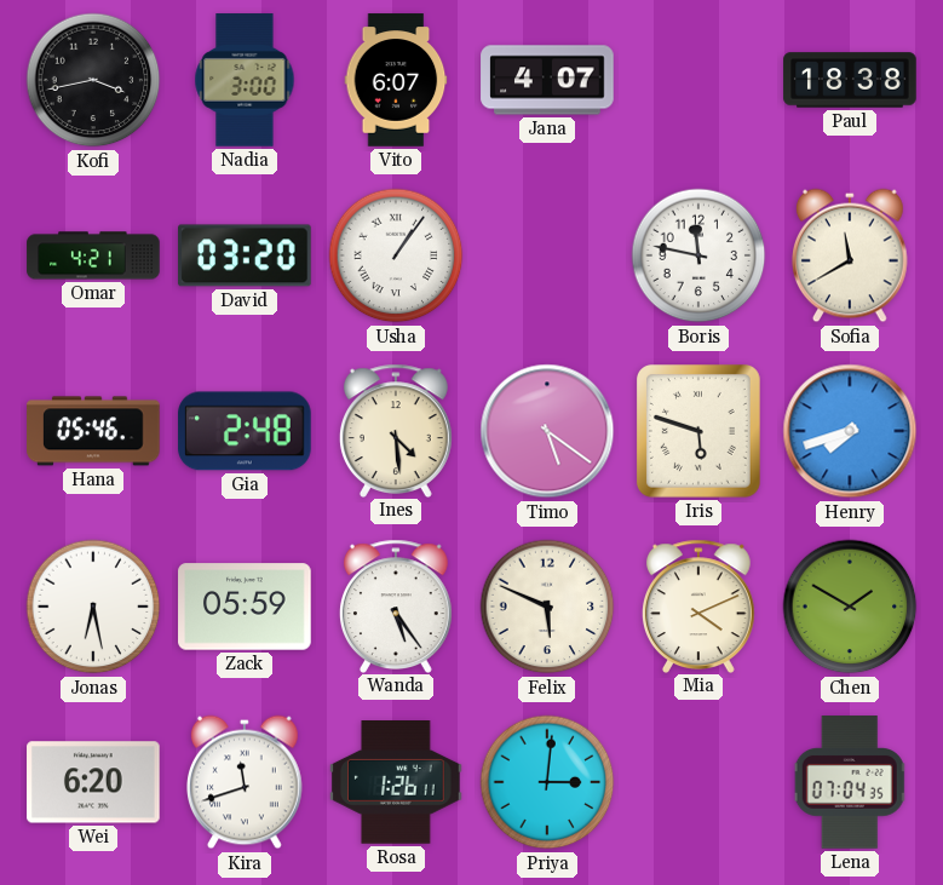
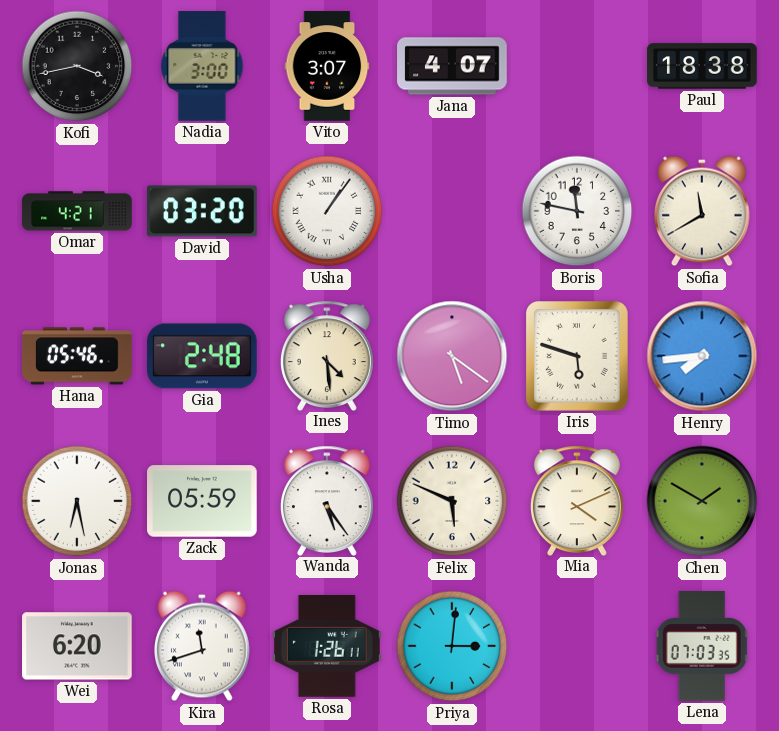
Vito: 6:07 -> 3:07 (327, 66)
Henry: 7:42 -> 7:44 (702, 356)
Lena: 07:04 -> 07:03 (702, 646)
